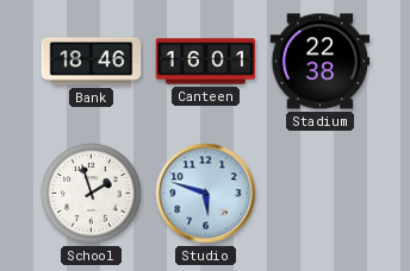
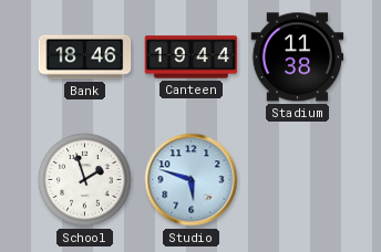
Canteen: 16:01 -> 19:44 (192, 57)
Stadium: 22:38 -> 11:38 (298, 57)
